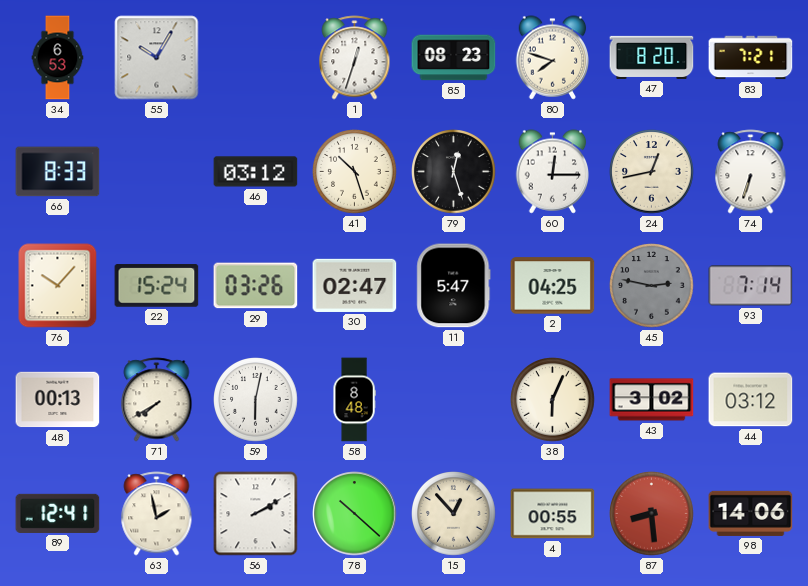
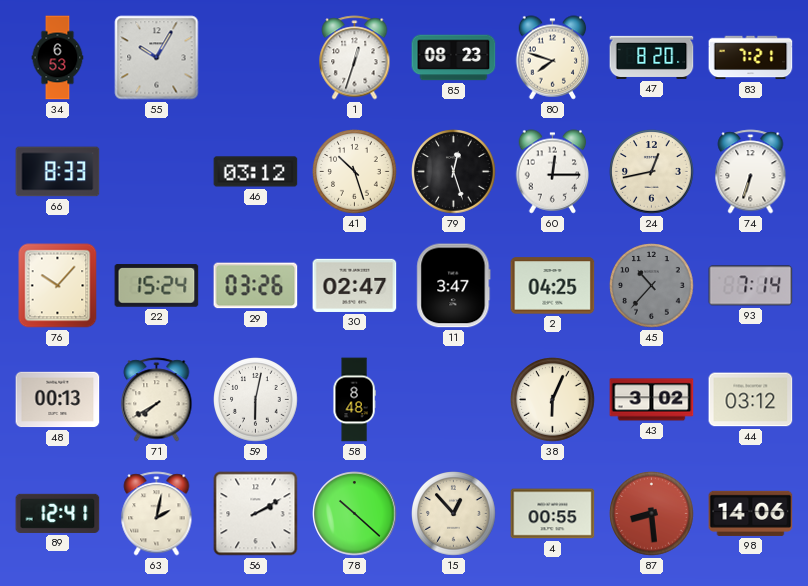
11: 5:47 -> 3:47 (454, 286)
45: 2:47 -> 10:37 (652, 286)
63: 1:58 -> 2:02 (157, 514)
